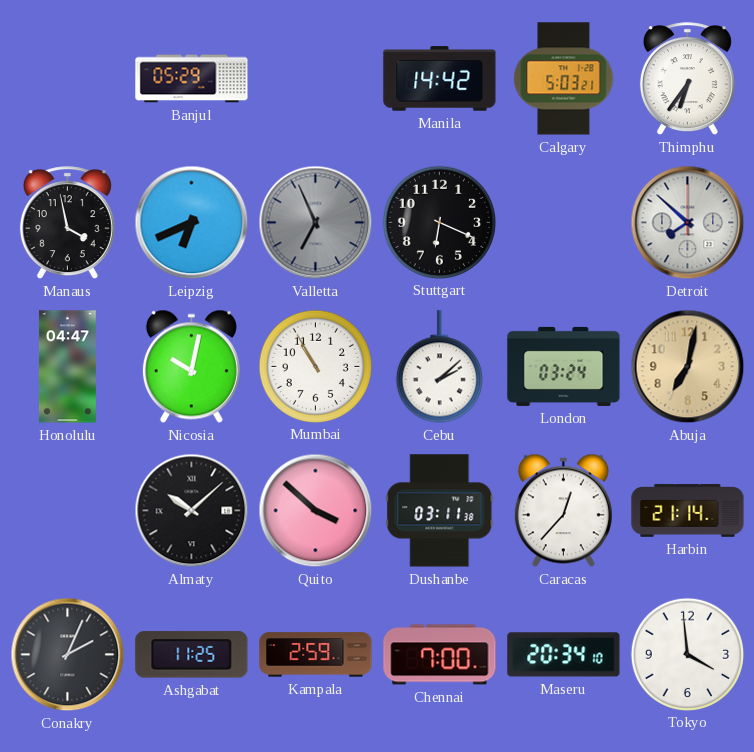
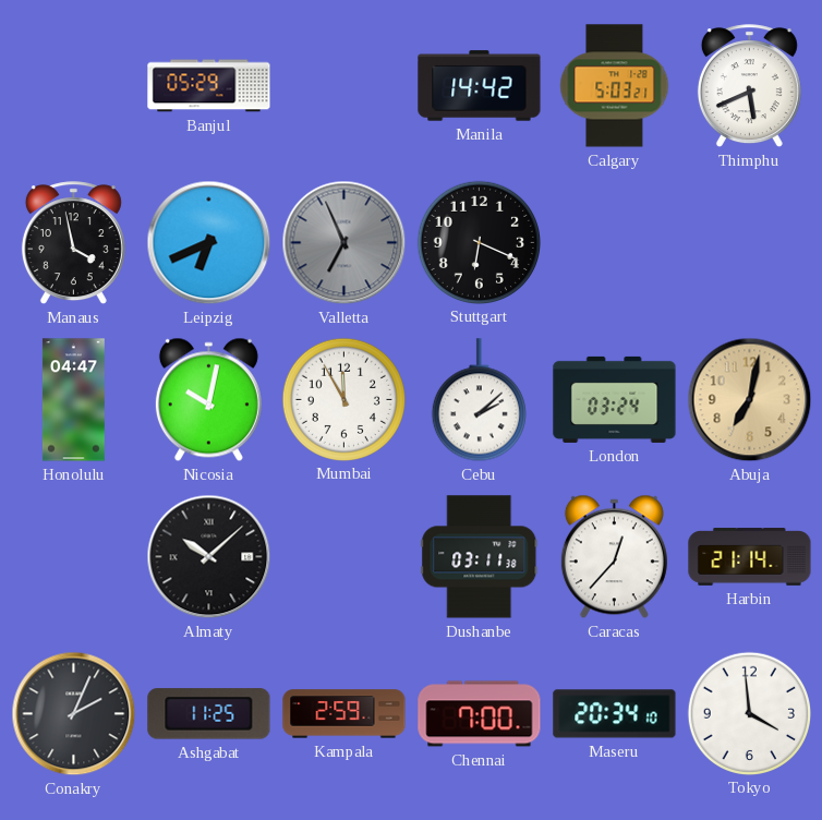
Thimphu: 6:36 -> 5:41 (749, 86)
Detroit: 7:52 -> none (688, 223)
Mumbai: 10:55 -> 11:55 (343, 399)
Quito: 3:52 -> none (316, 511)
